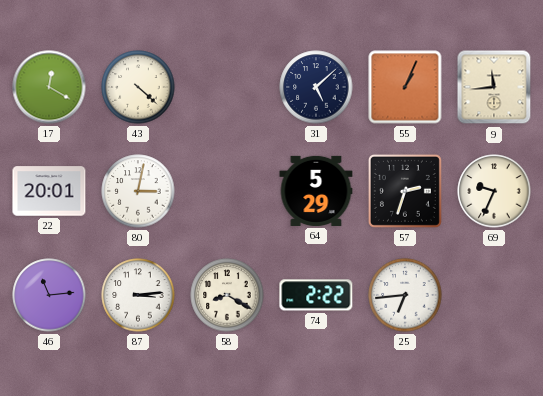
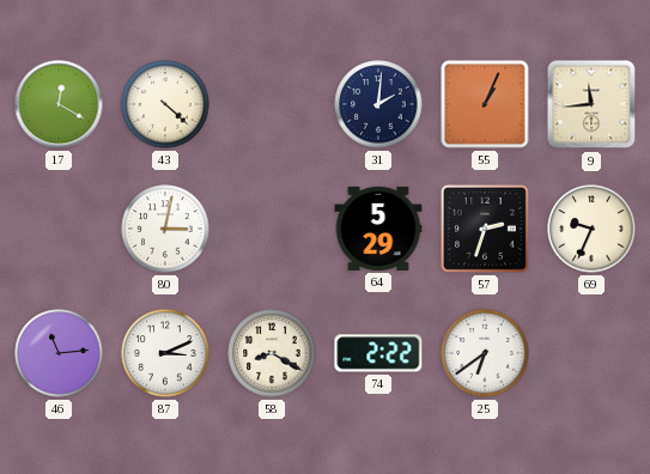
31: 5:08 -> 2:01 (378, 104)
22: 20:01 -> none (49, 191)
87: 3:14 -> 3:11 (165, 353)
25: 6:44 -> 6:39 (485, 353)
